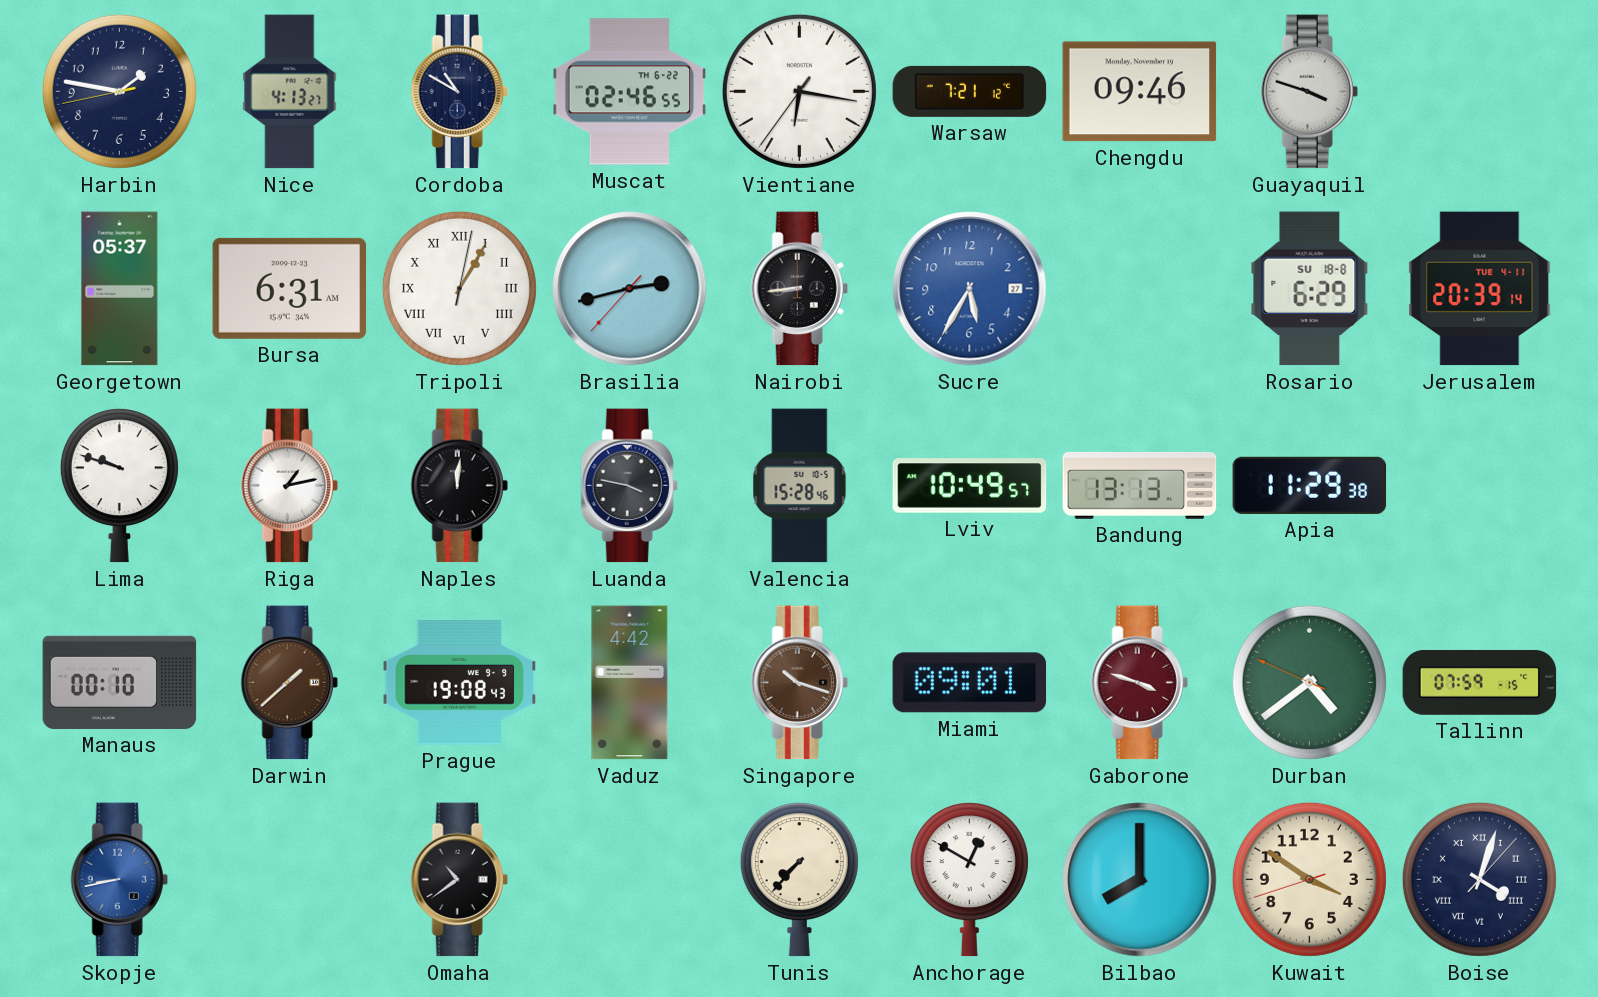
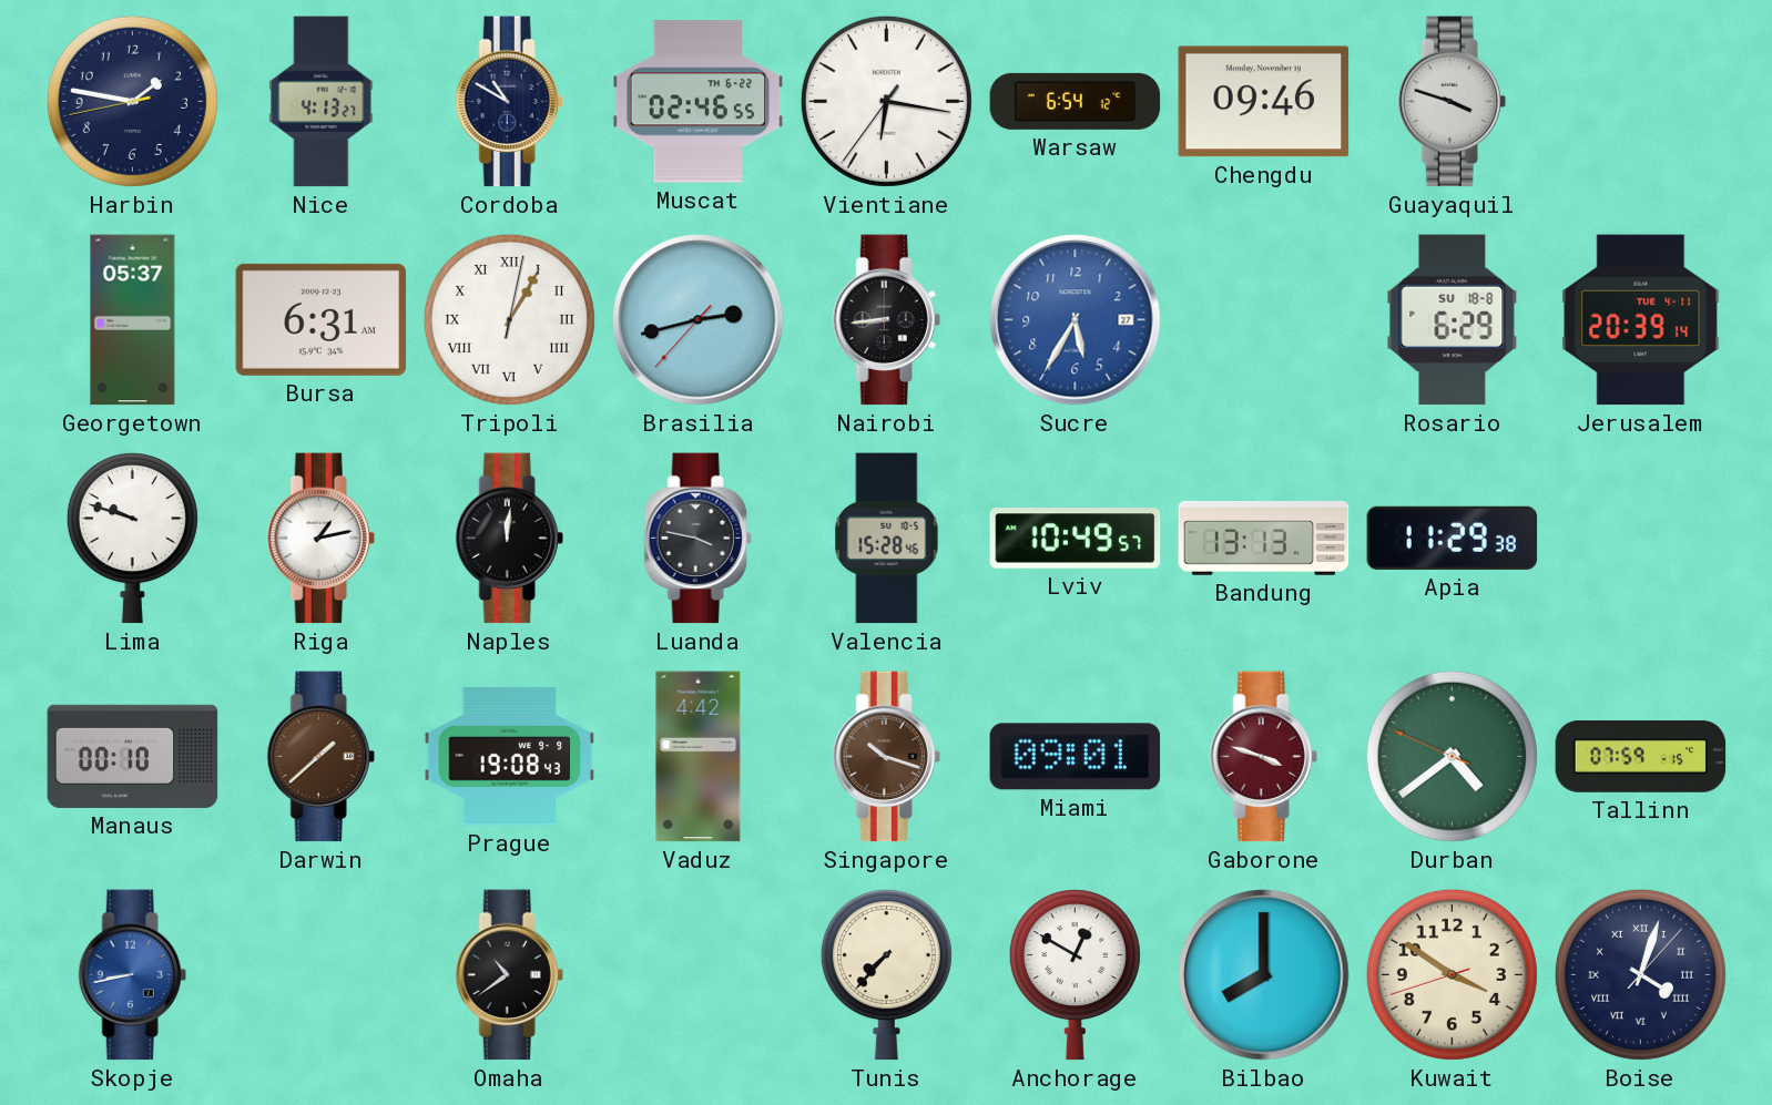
Warsaw: 7:21 -> 6:54 (1076, 101)
